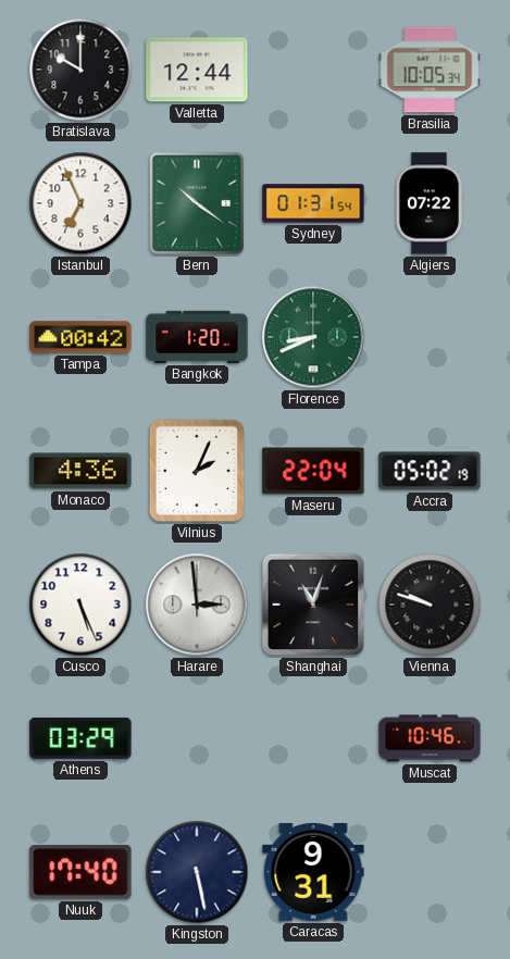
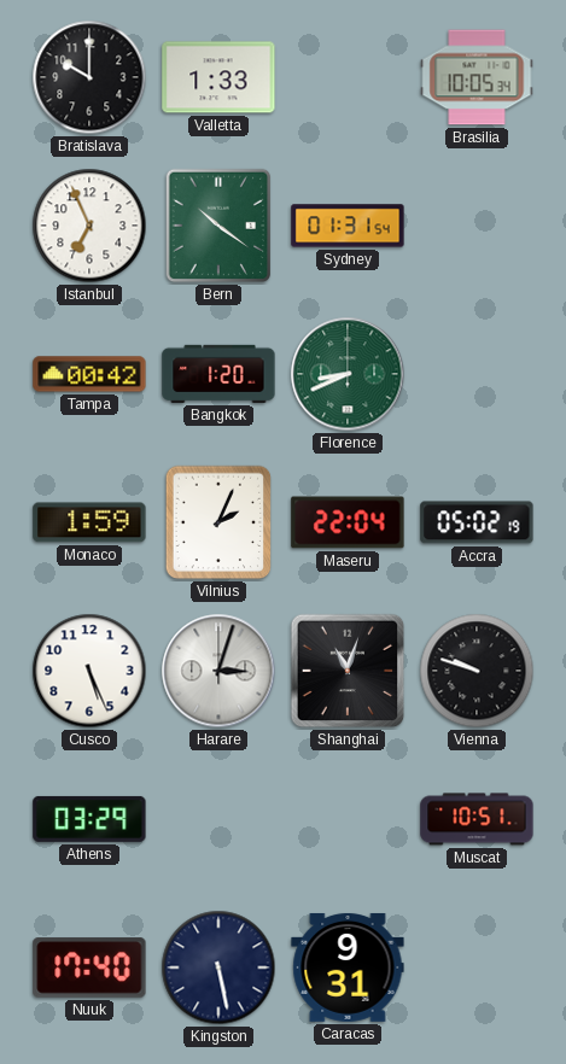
Valletta: 12:44 -> 1:33 (218, 77)
Algiers: 07:22 -> none (428, 203)
Monaco: 4:36 -> 1:59 (89, 522)
Harare: 2:59 -> 3:03 (218, 671)
Muscat: 10:46 -> 10:51 (477, 819)
